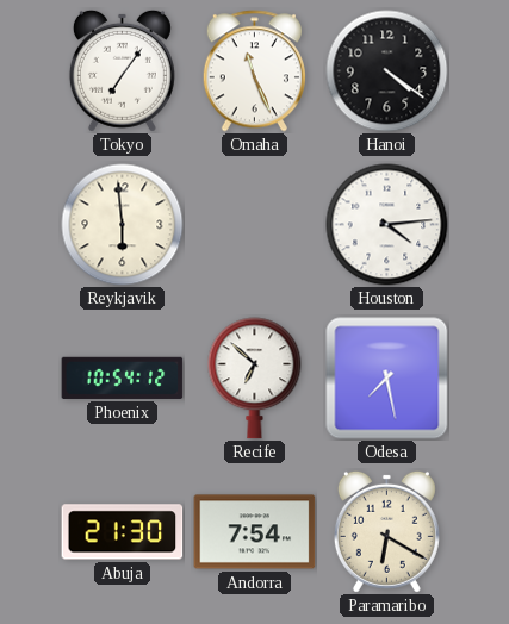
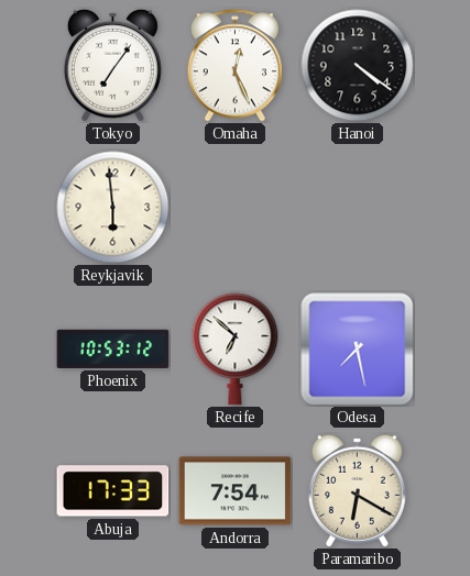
Omaha: 11:26 -> 12:26 (234, 66)
Houston: 4:14 -> none (387, 225)
Phoenix: 10:54 -> 10:53 (113, 348)
Abuja: 21:30 -> 17:33 (113, 491)
